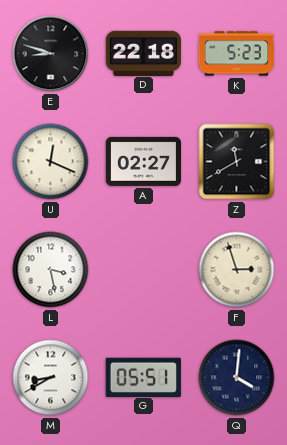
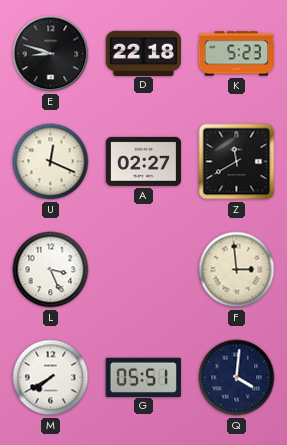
L: 3:28 -> 3:26 (51, 270)
F: 2:57 -> 2:59 (237, 270)
M: 8:40 -> 7:40 (51, 378)
